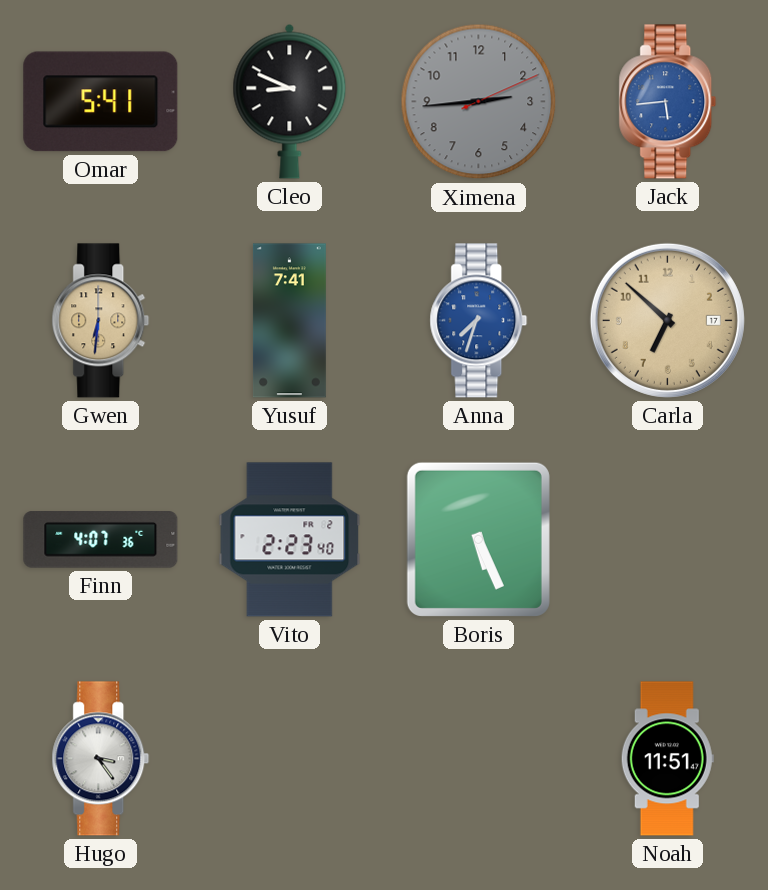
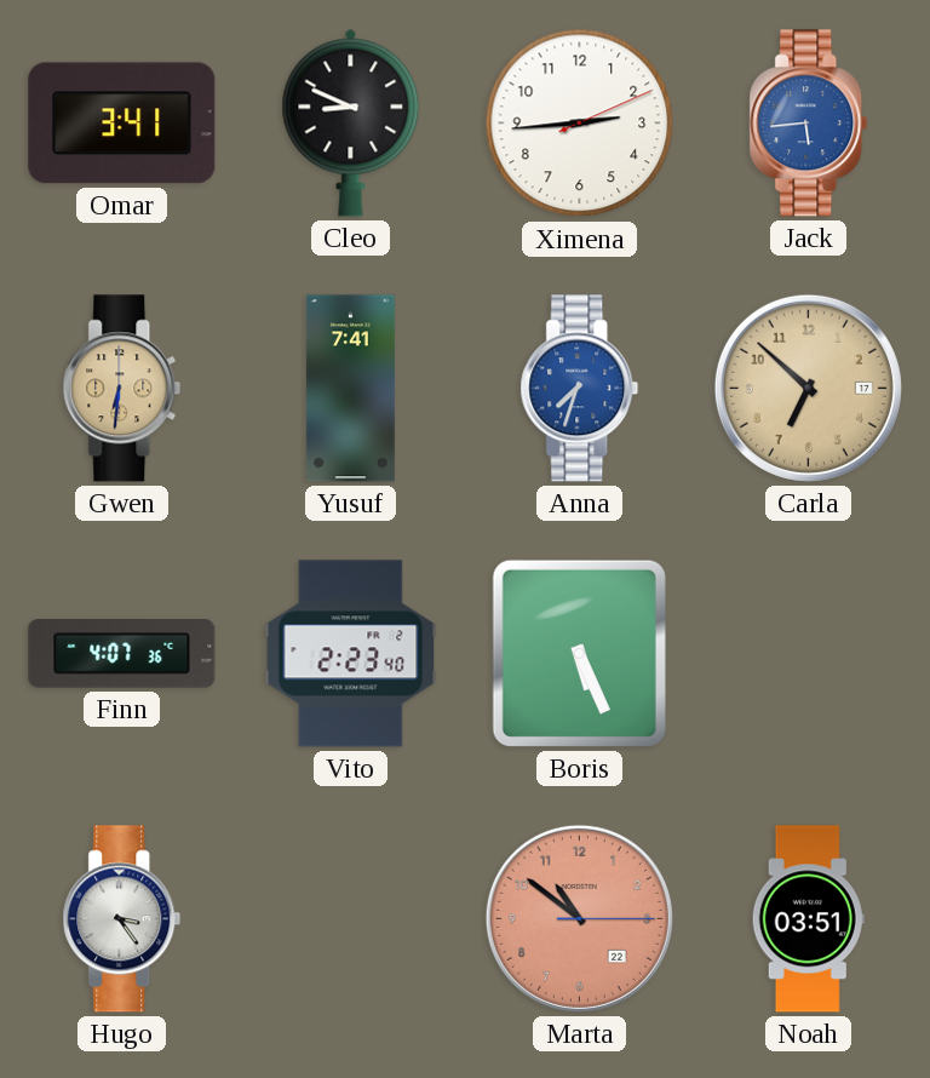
Omar: 5:41 -> 3:41 (122, 124)
Ximena dial: grey -> white (580, 124)
Marta: none -> 10:51 (579, 918)
Noah: 11:51 -> 03:51 (808, 919)
